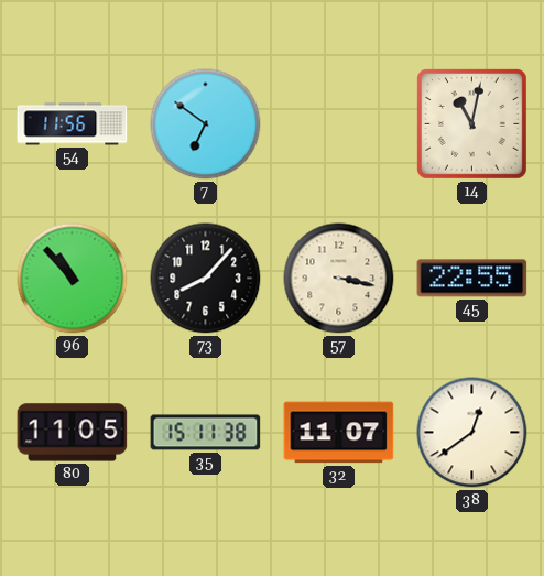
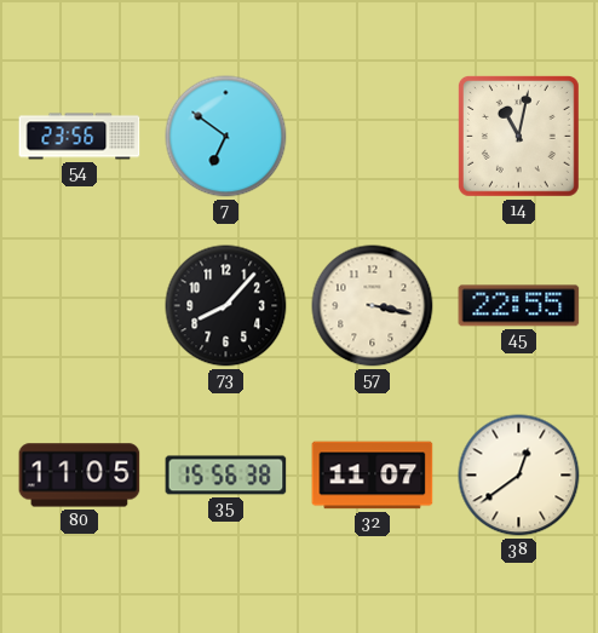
54: 11:56 -> 23:56 (80, 137)
96: 10:53 -> none (73, 279)
35: 15:11 -> 15:56 (226, 476)
